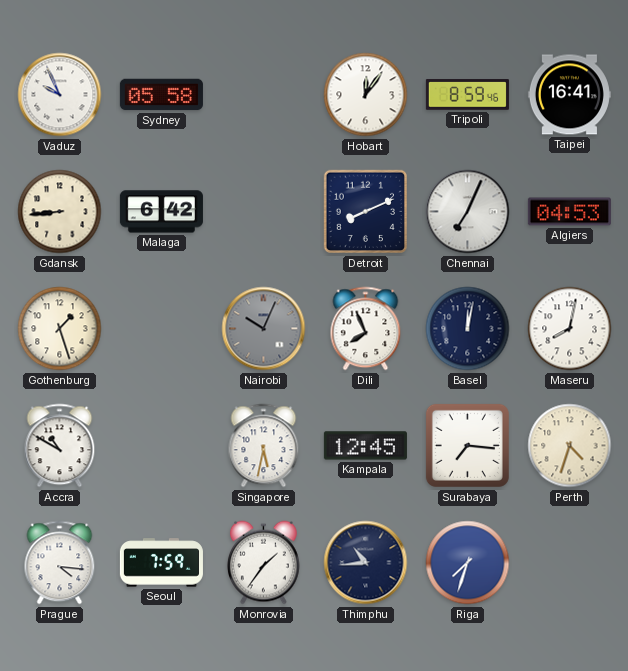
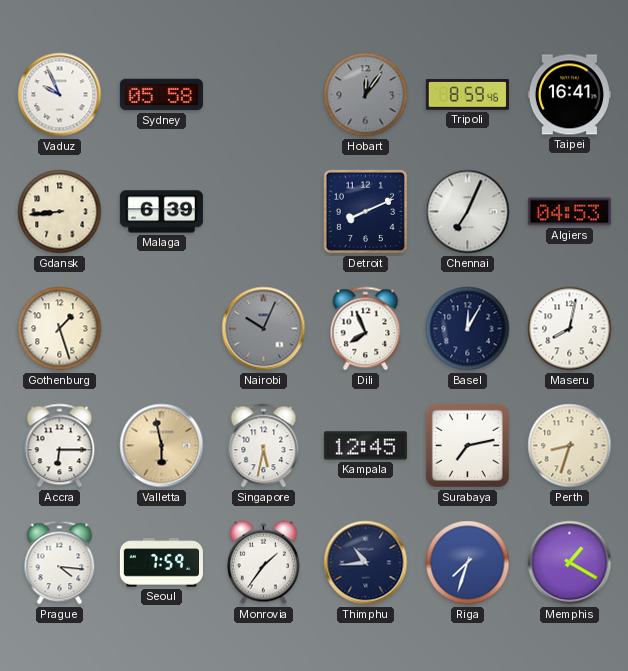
Hobart dial: white -> grey (366, 95)
Malaga: 6:42 -> 6:39 (161, 212)
Basel: 12:02 -> 12:05 (468, 329)
Accra: 10:50 -> 6:15 (60, 446)
Valletta: none -> 5:58 (162, 446)
Surabaya: 7:16 -> 7:13 (467, 445)
Perth: 4:33 -> 8:33 (570, 446)
Memphis: none -> 1:20 (570, 563)
